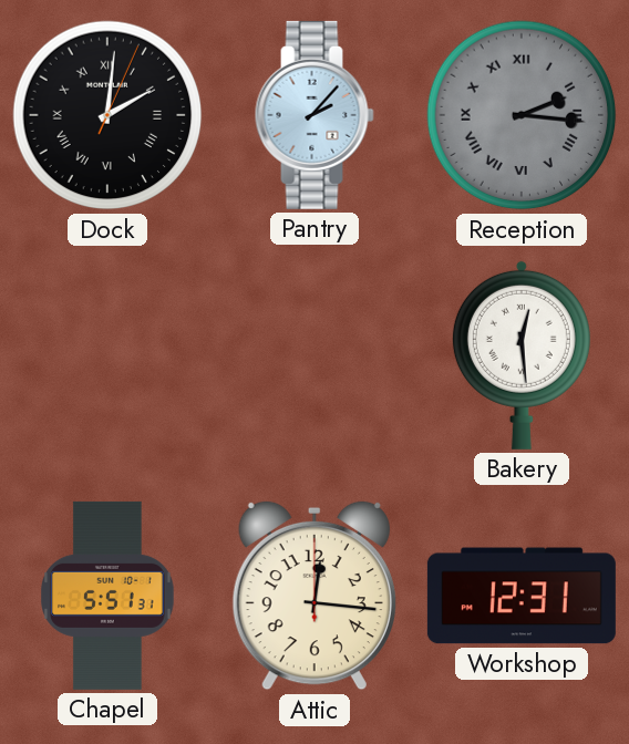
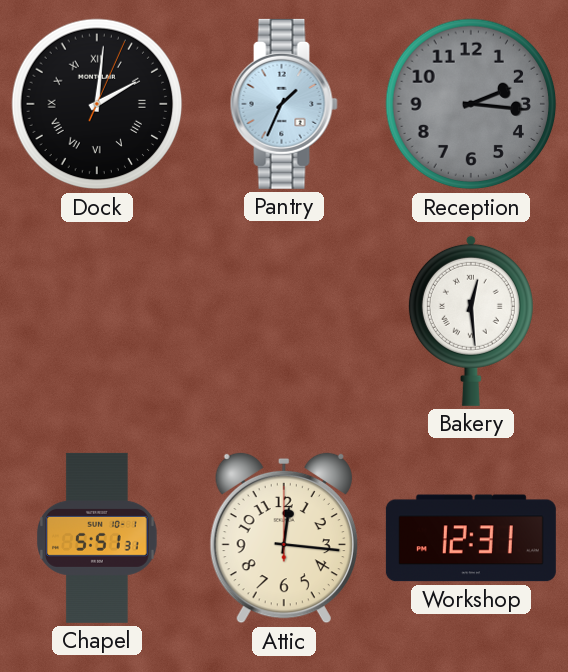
Pantry: 2:07 -> 1:34 (284, 104)
Reception numerals: Roman -> Arabic (471, 104)
